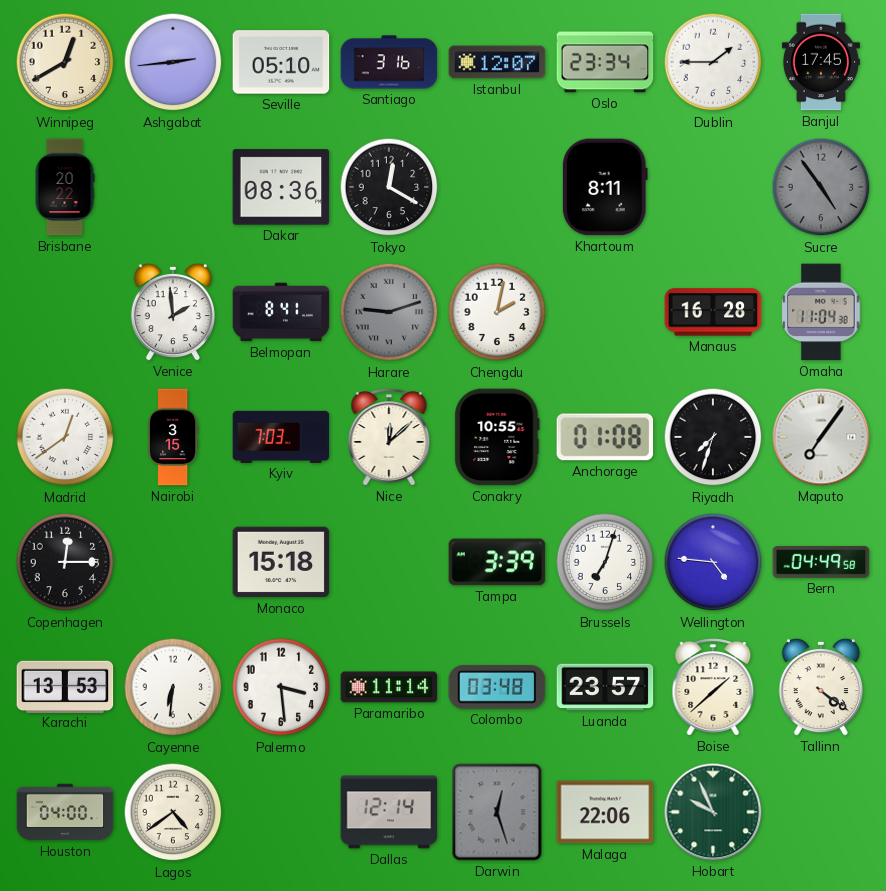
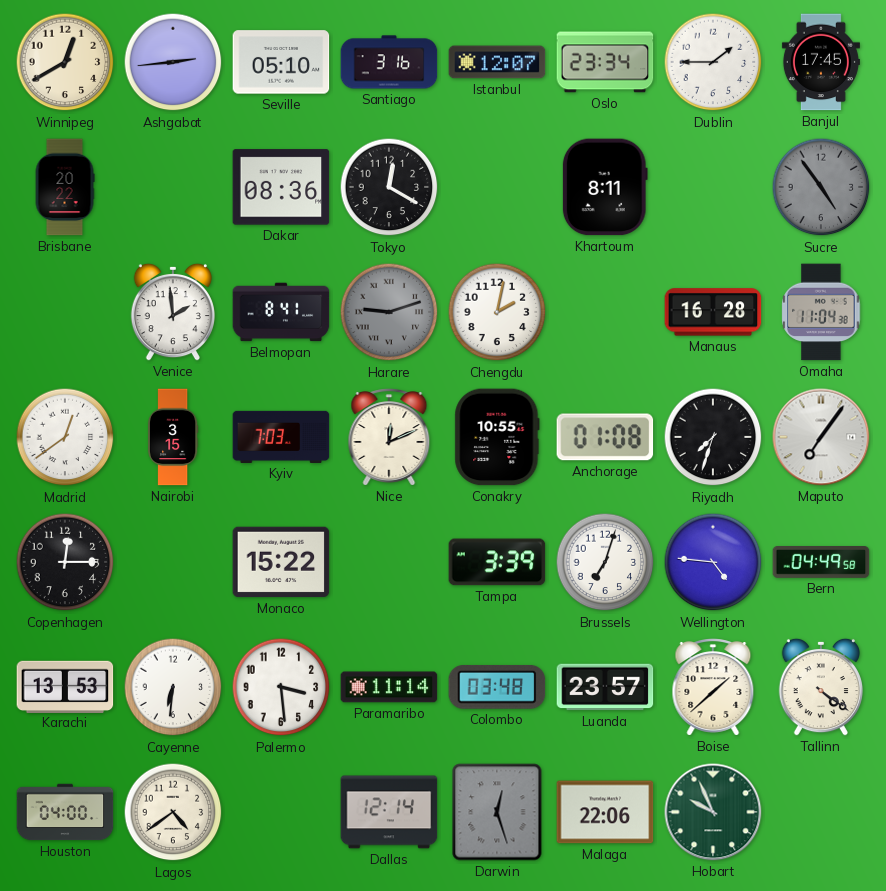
Nice: 12:08 -> 12:11 (389, 437)
Monaco: 15:18 -> 15:22 (281, 562)
